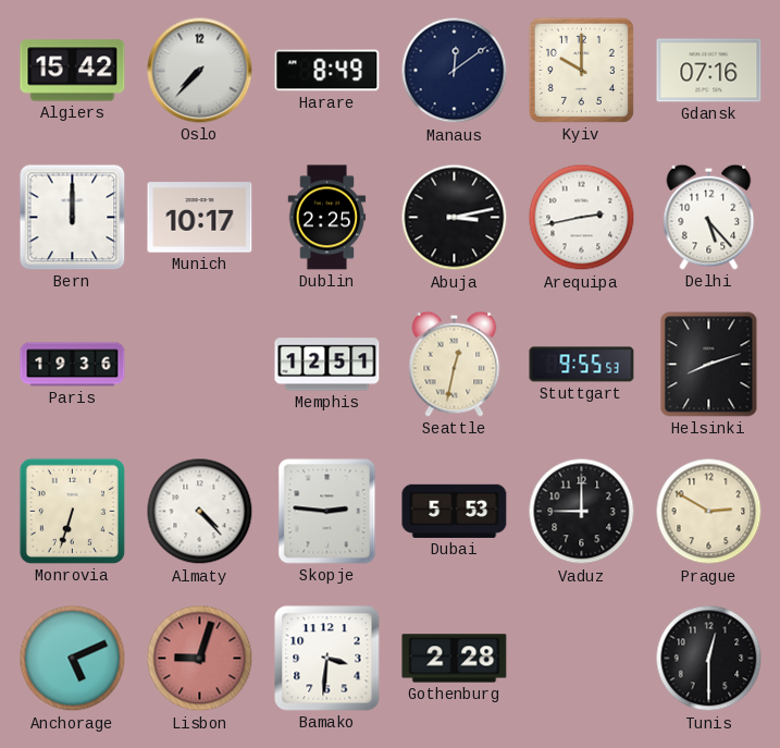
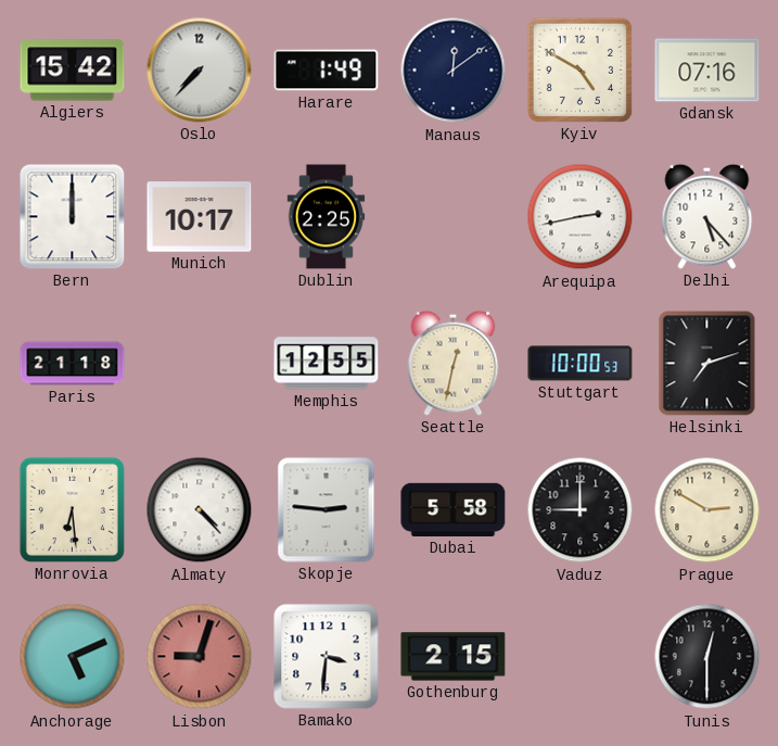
Harare: 8:49 -> 1:49 (327, 71)
Kyiv: 10:00 -> 4:50 (579, 69)
Abuja: 3:13 -> none (455, 218)
Paris: 19:36 -> 21:18 (73, 364)
Memphis: 12:51 -> 12:55 (327, 364)
Stuttgart: 9:55 -> 10:00 (581, 364)
Helsinki: 8:12 -> 7:12 (707, 364)
Monrovia: 6:33 -> 6:29 (72, 509)
Dubai: 5:53 -> 5:58 (454, 509)
Gothenburg: 2:28 -> 2:15 (454, 657)
